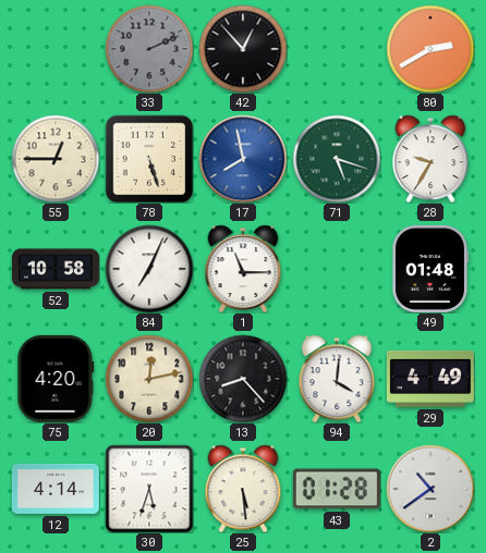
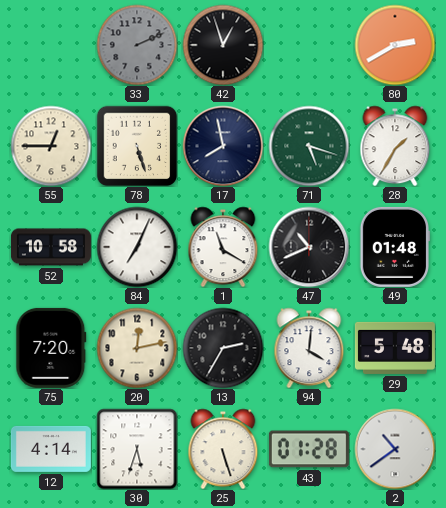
42: 12:53 -> 12:57 (223, 45)
17 dial: blue -> navy (223, 146)
28: 9:35 -> 1:35 (395, 146)
1: 11:15 -> 11:20 (223, 247)
47: none -> 10:41 (309, 247)
75: 4:20 -> 7:20 (51, 348)
13: 8:23 -> 2:35 (223, 348)
29: 4:49 -> 5:48 (395, 348)
25: 5:29 -> 5:27 (223, 449)
